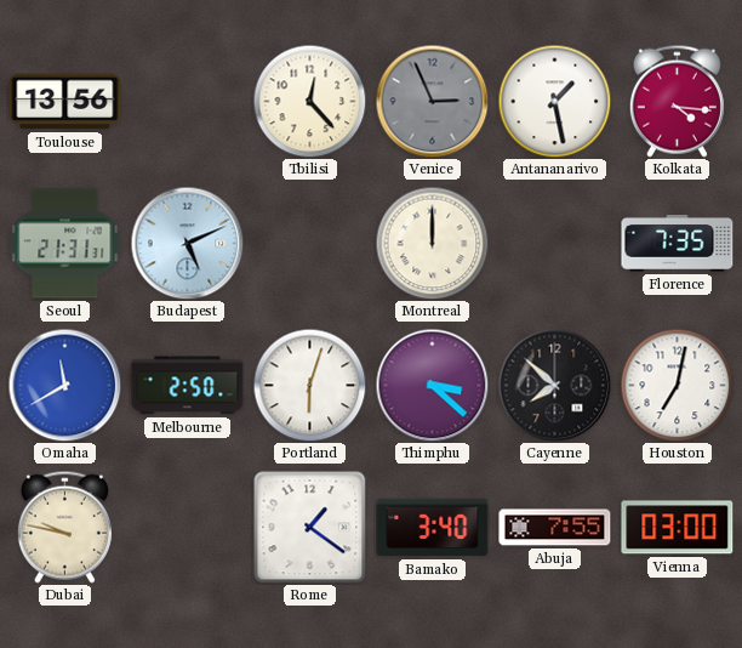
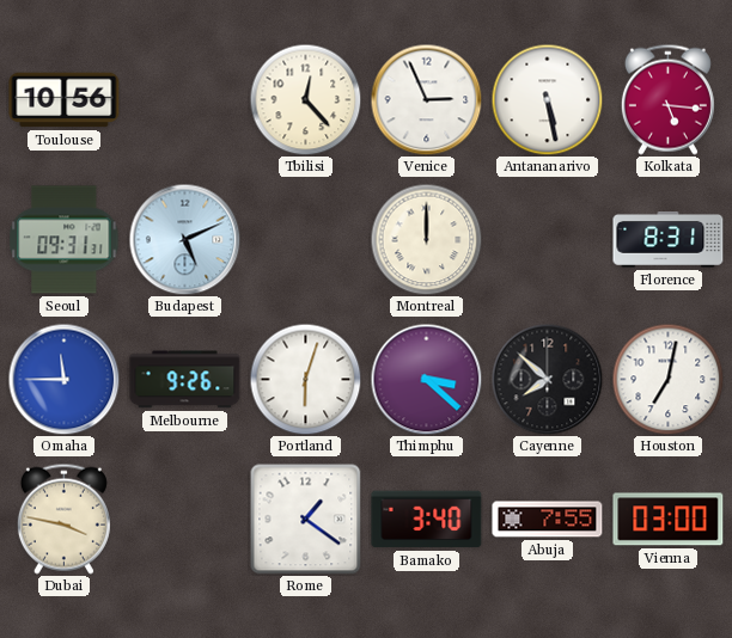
Toulouse: 13:56 -> 10:56 (65, 100)
Venice dial: grey -> white (426, 99)
Antananarivo: 1:28 -> 5:28 (547, 99)
Kolkata: 4:16 -> 5:16 (667, 99)
Seoul: 21:31 -> 09:31 (65, 240)
Florence: 7:35 -> 8:31 (669, 240)
Omaha: 11:40 -> 11:45 (63, 379)
Melbourne: 2:50 -> 9:26 (185, 380)
Dubai: 9:47 -> 3:47 (63, 519)
